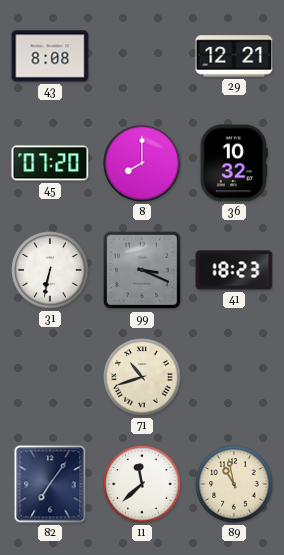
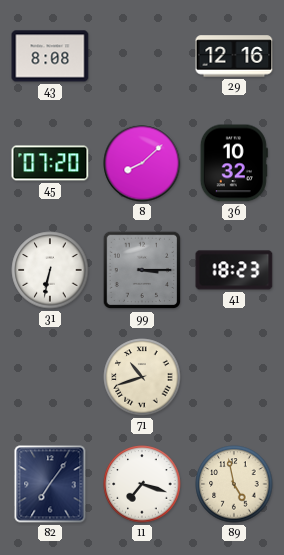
29: 12:21 -> 12:16 (234, 56)
8: 8:00 -> 8:08 (142, 163)
99: 3:19 -> 3:15 (142, 270)
11: 11:38 -> 7:18 (142, 484)
89: 10:58 -> 4:58 (234, 484)
